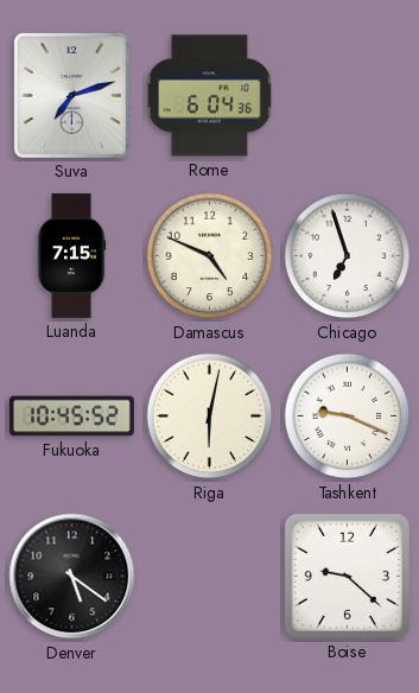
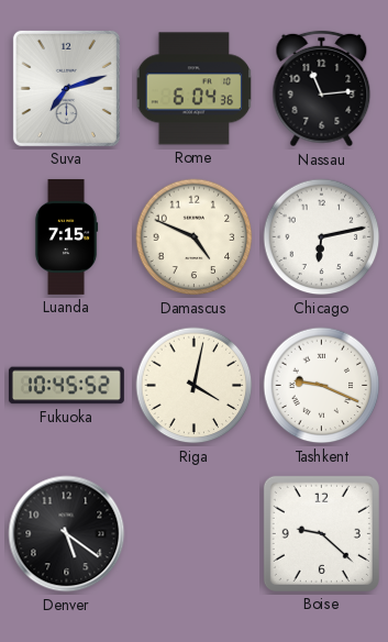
Nassau: none -> 11:14 (322, 89)
Chicago: 6:57 -> 6:13 (322, 237)
Riga: 6:02 -> 4:02 (195, 386)
